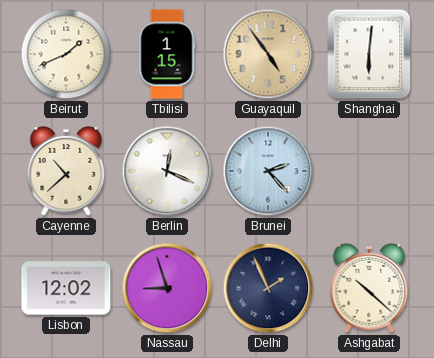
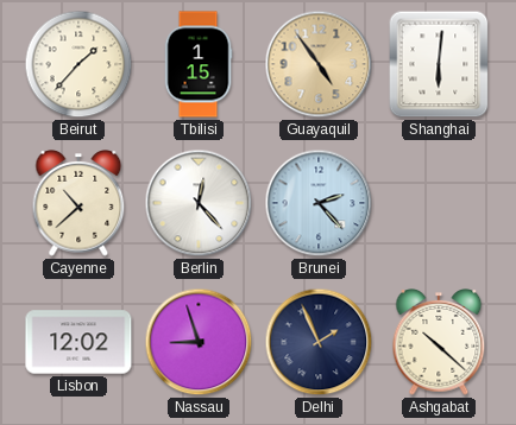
Beirut: 1:41 -> 1:37 (78, 64)
Berlin: 12:19 -> 12:23 (199, 203)
